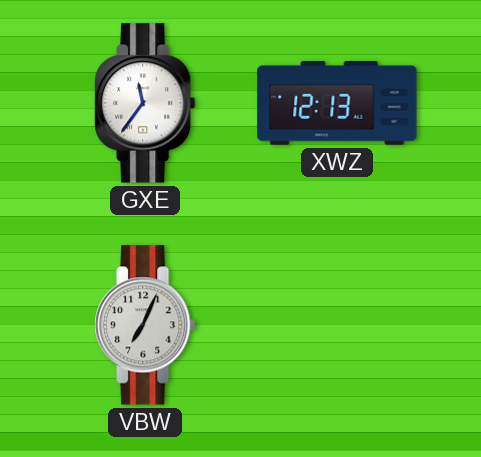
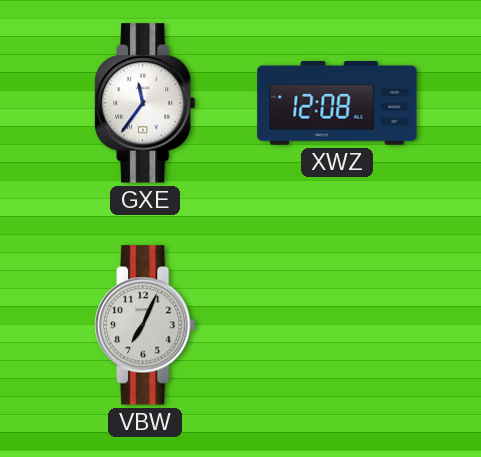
XWZ: 12:13 -> 12:08 (337, 104)
